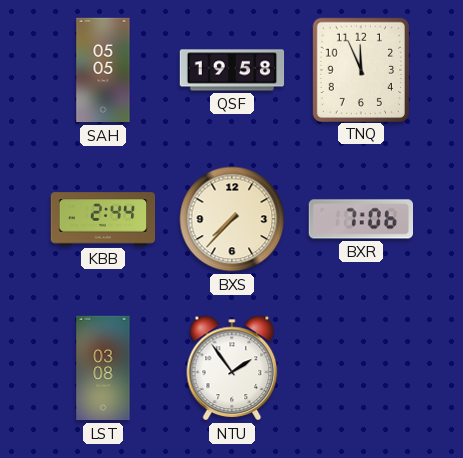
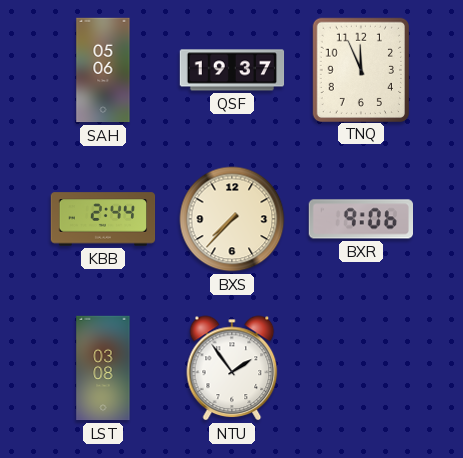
SAH: 05:05 -> 05:06 (103, 70)
QSF: 19:58 -> 19:37 (232, 70)
BXR: 7:06 -> 9:06 (360, 219)
